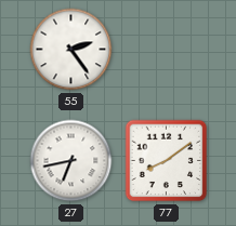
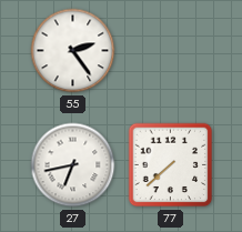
77: 8:09 -> 7:38 (171, 165)
